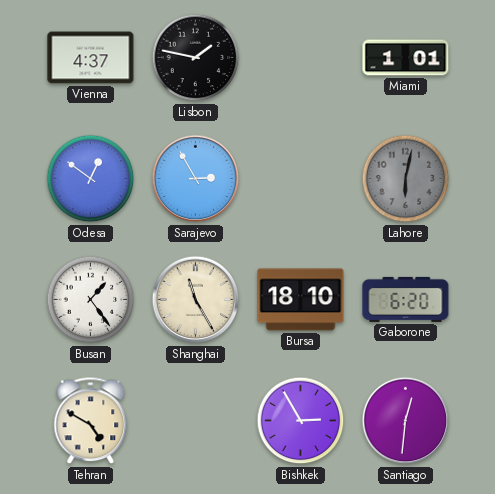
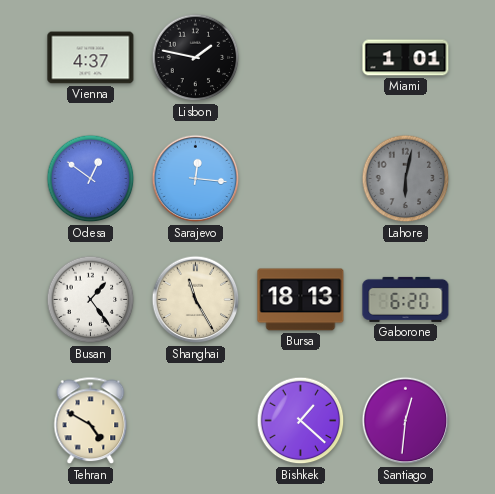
Sarajevo: 2:55 -> 12:16 (196, 179)
Bursa: 18:10 -> 18:13 (301, 300)
Bishkek: 2:55 -> 1:22 (301, 421)
